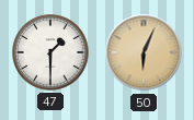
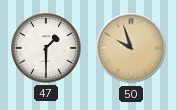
50: 6:04 -> 9:57 (131, 48)
